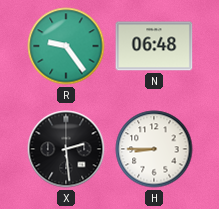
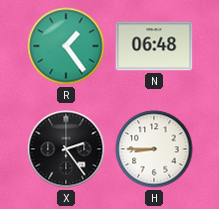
R: 9:24 -> 1:24 (66, 46)
X: 2:29 -> 2:24 (66, 149)
